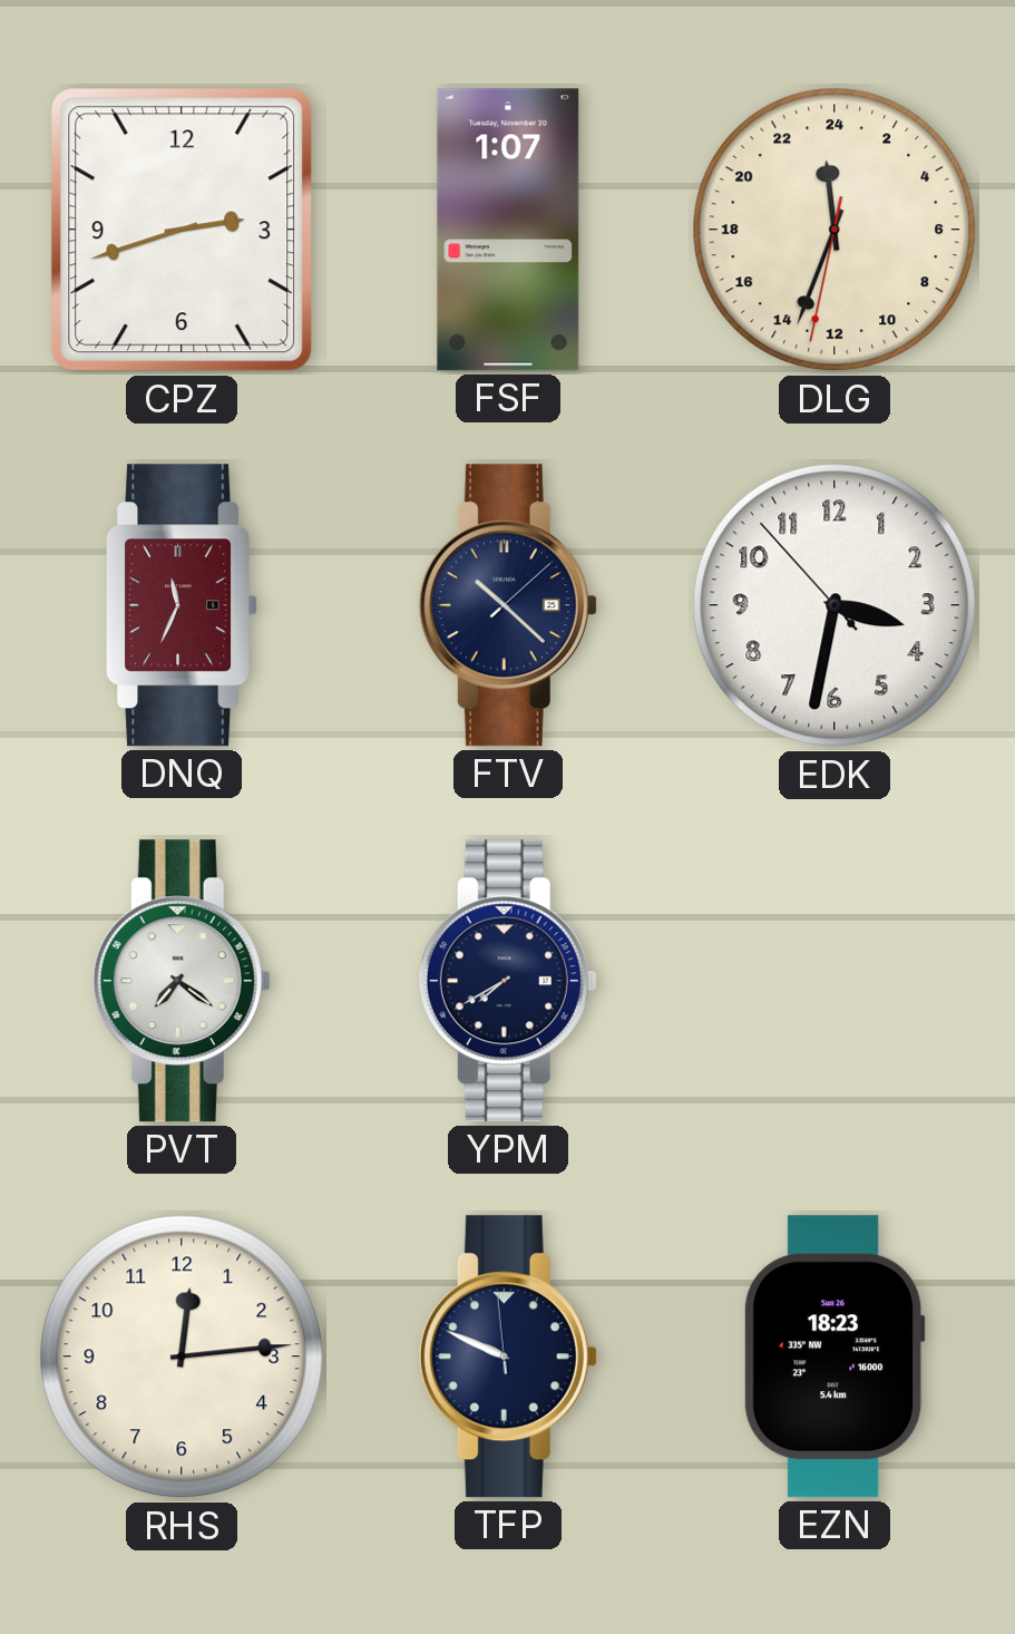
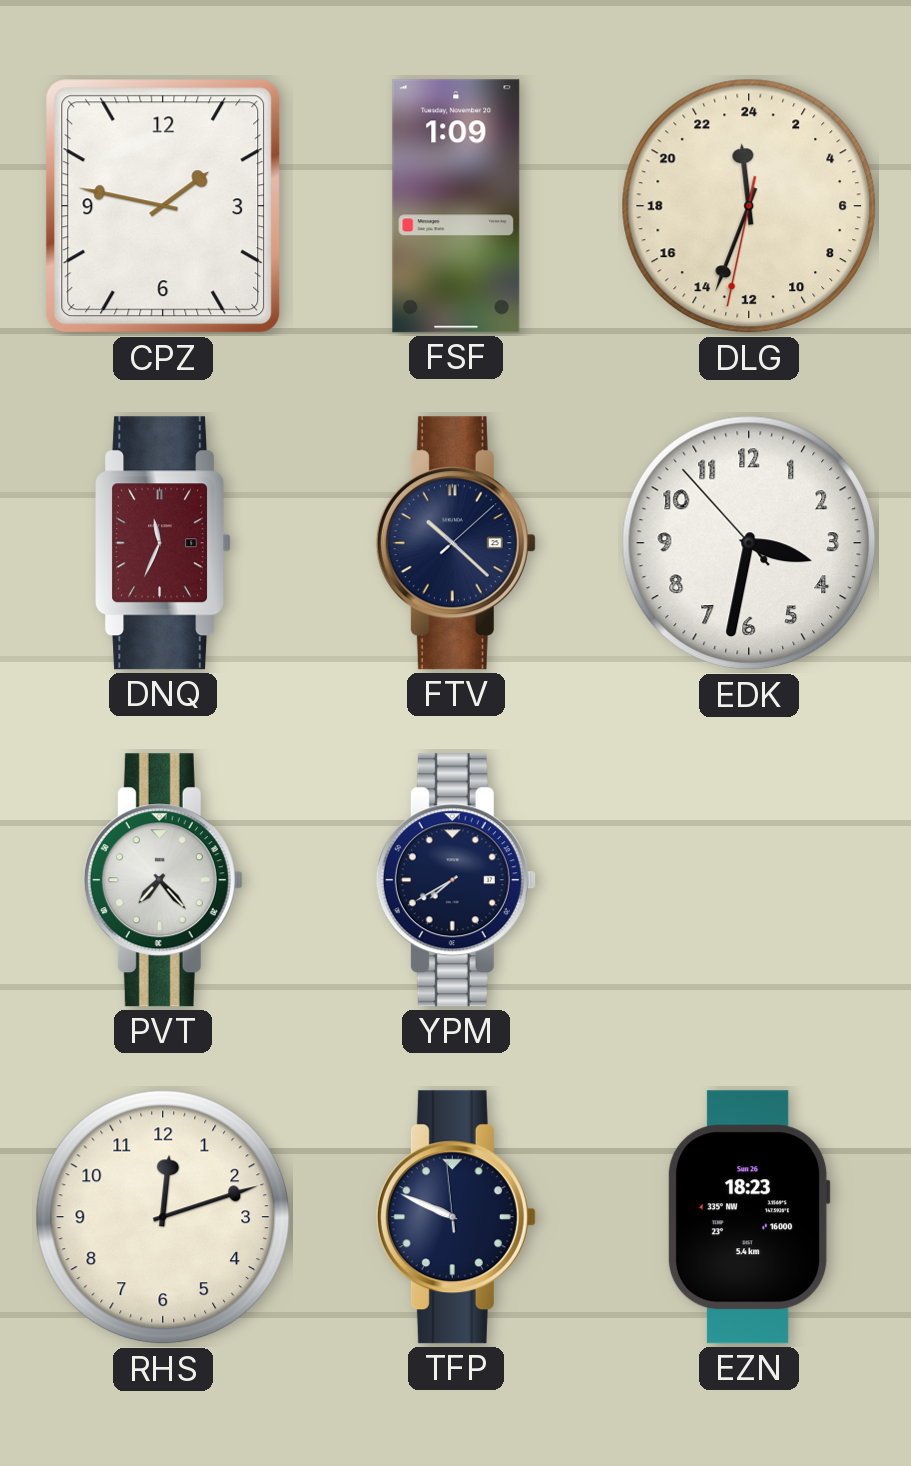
CPZ: 2:42 -> 1:47 (163, 206)
FSF: 1:07 -> 1:09 (456, 206)
PVT: 7:21 -> 7:23 (163, 880)
RHS: 12:14 -> 12:12 (163, 1217)
